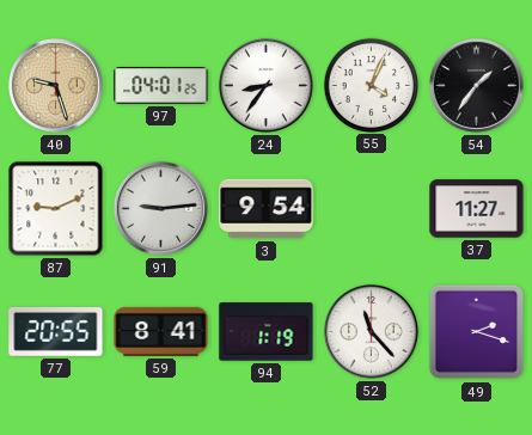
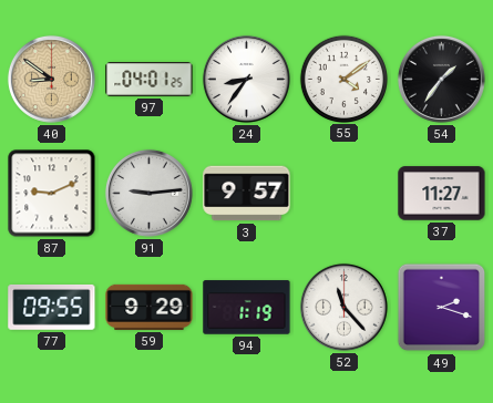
40: 9:27 -> 8:51 (51, 79)
55: 4:04 -> 4:09 (343, 79)
3: 9:54 -> 9:57 (247, 194)
77: 20:55 -> 09:55 (52, 307)
59: 8:41 -> 9:29 (150, 307)
